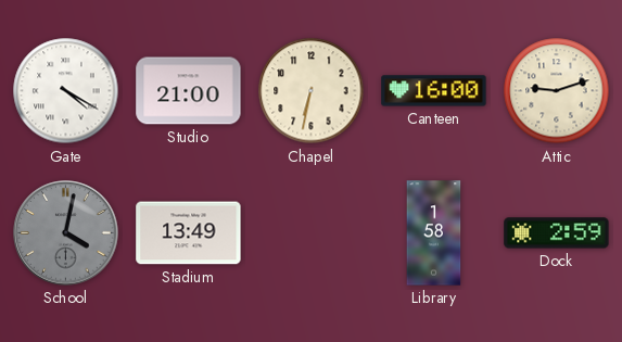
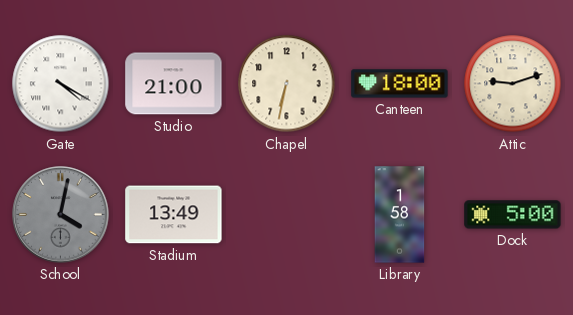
Canteen: 16:00 -> 18:00 (400, 84)
Dock: 2:59 -> 5:00 (513, 215)
